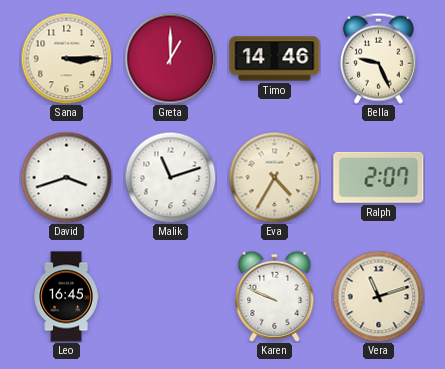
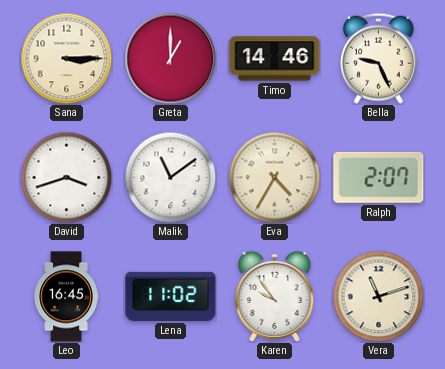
Malik: 11:12 -> 11:09 (170, 177)
Lena: none -> 11:02 (171, 296)
Karen: 9:49 -> 9:54 (275, 296)
